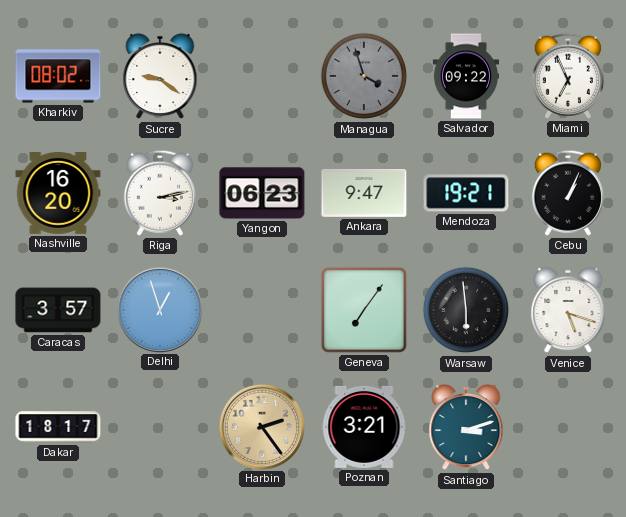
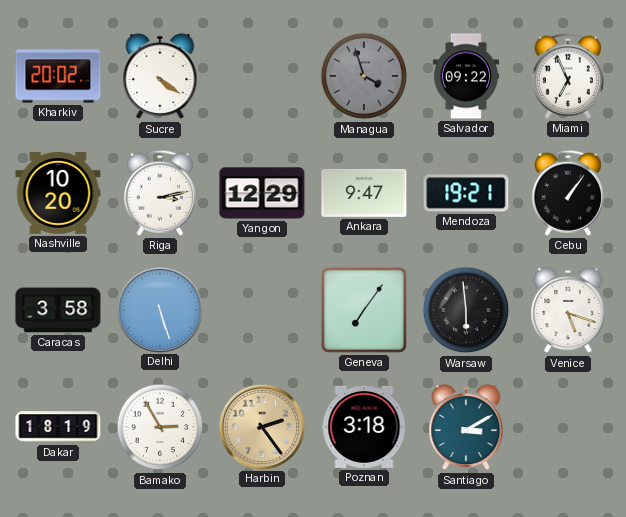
Kharkiv: 08:02 -> 20:02 (58, 76)
Sucre: 9:21 -> 4:21 (160, 76)
Nashville: 16:20 -> 10:20 (58, 193)
Yangon: 06:23 -> 12:29 (262, 193)
Cebu: 1:04 -> 1:06 (568, 193)
Caracas: 3:57 -> 3:58 (58, 310)
Delhi: 12:57 -> 5:27 (159, 309)
Dakar: 18:17 -> 18:19 (58, 427)
Bamako: none -> 2:55 (160, 427)
Poznan: 3:21 -> 3:18 (364, 427)
Santiago: 3:12 -> 3:10 (466, 427)
